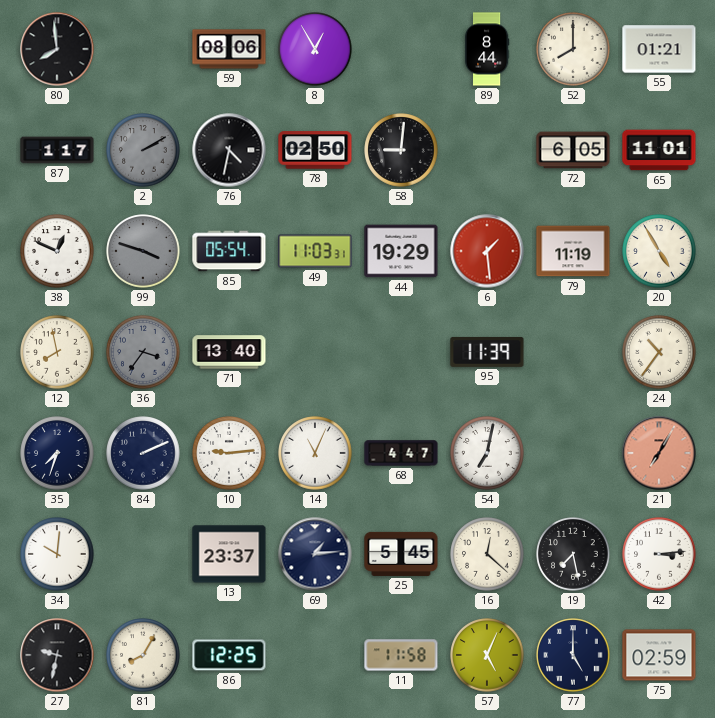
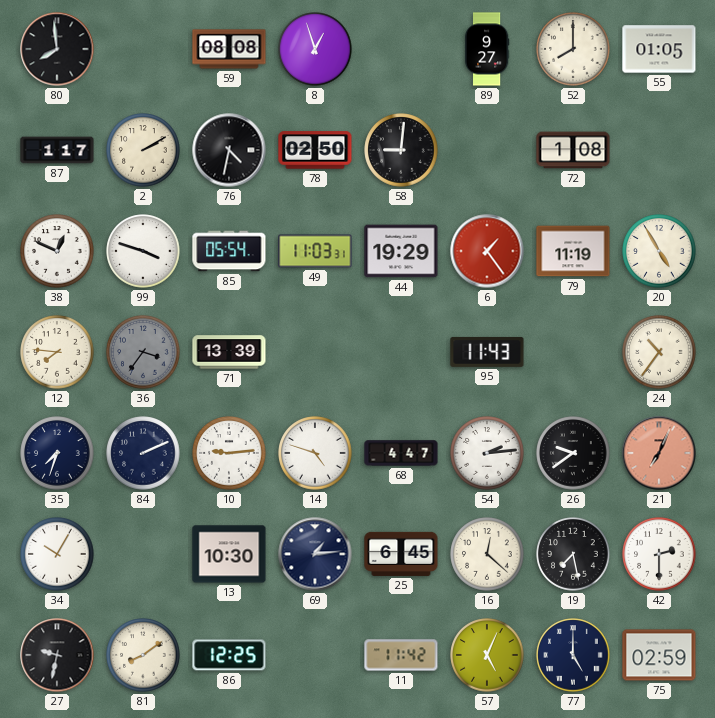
59: 08:06 -> 08:08 (229, 49)
8: 12:55 -> 12:57 (315, 49)
89: 8:44 -> 9:27 (487, 49)
55: 01:21 -> 01:05 (659, 49)
2 dial: grey -> cream (143, 150)
72: 6:05 -> 1:08 (573, 150)
65: 11:01 -> none (659, 150)
99 dial: grey -> white (143, 251)
6: 1:29 -> 1:24 (487, 251)
12: 7:58 -> 7:46 (57, 352)
71: 13:40 -> 13:39 (229, 352)
95: 11:39 -> 11:43 (487, 352)
14: 11:04 -> 4:48 (315, 453)
54: 7:02 -> 2:14 (487, 453)
26: none -> 9:39 (573, 453)
21: 7:05 -> 7:04 (659, 453)
34: 10:01 -> 10:05 (57, 554)
13: 23:37 -> 10:30 (229, 554)
25: 5:45 -> 6:45 (401, 554)
42: 3:14 -> 2:30 (659, 554)
81: 8:05 -> 8:09 (143, 655)
11: 11:58 -> 11:42 (401, 655)
